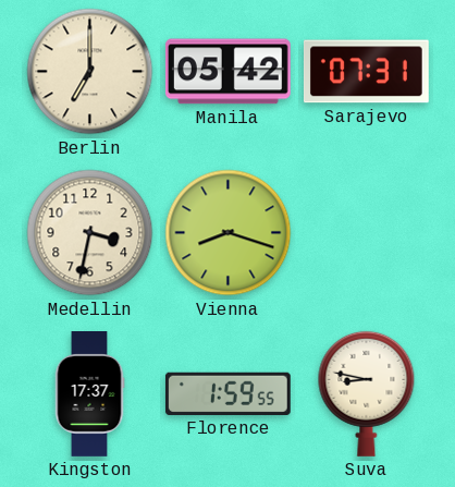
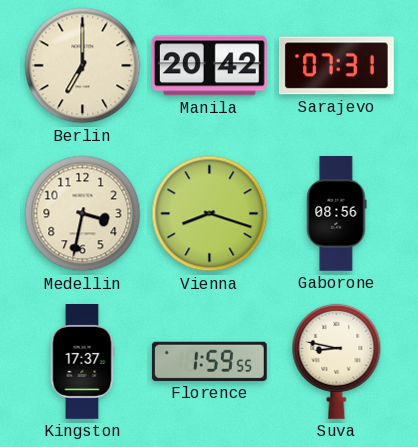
Manila: 05:42 -> 20:42 (209, 66)
Gaborone: none -> 08:56 (337, 214)
